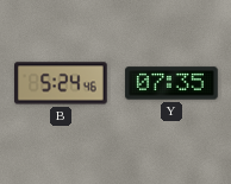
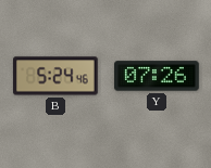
Y: 07:35 -> 07:26 (157, 76)
